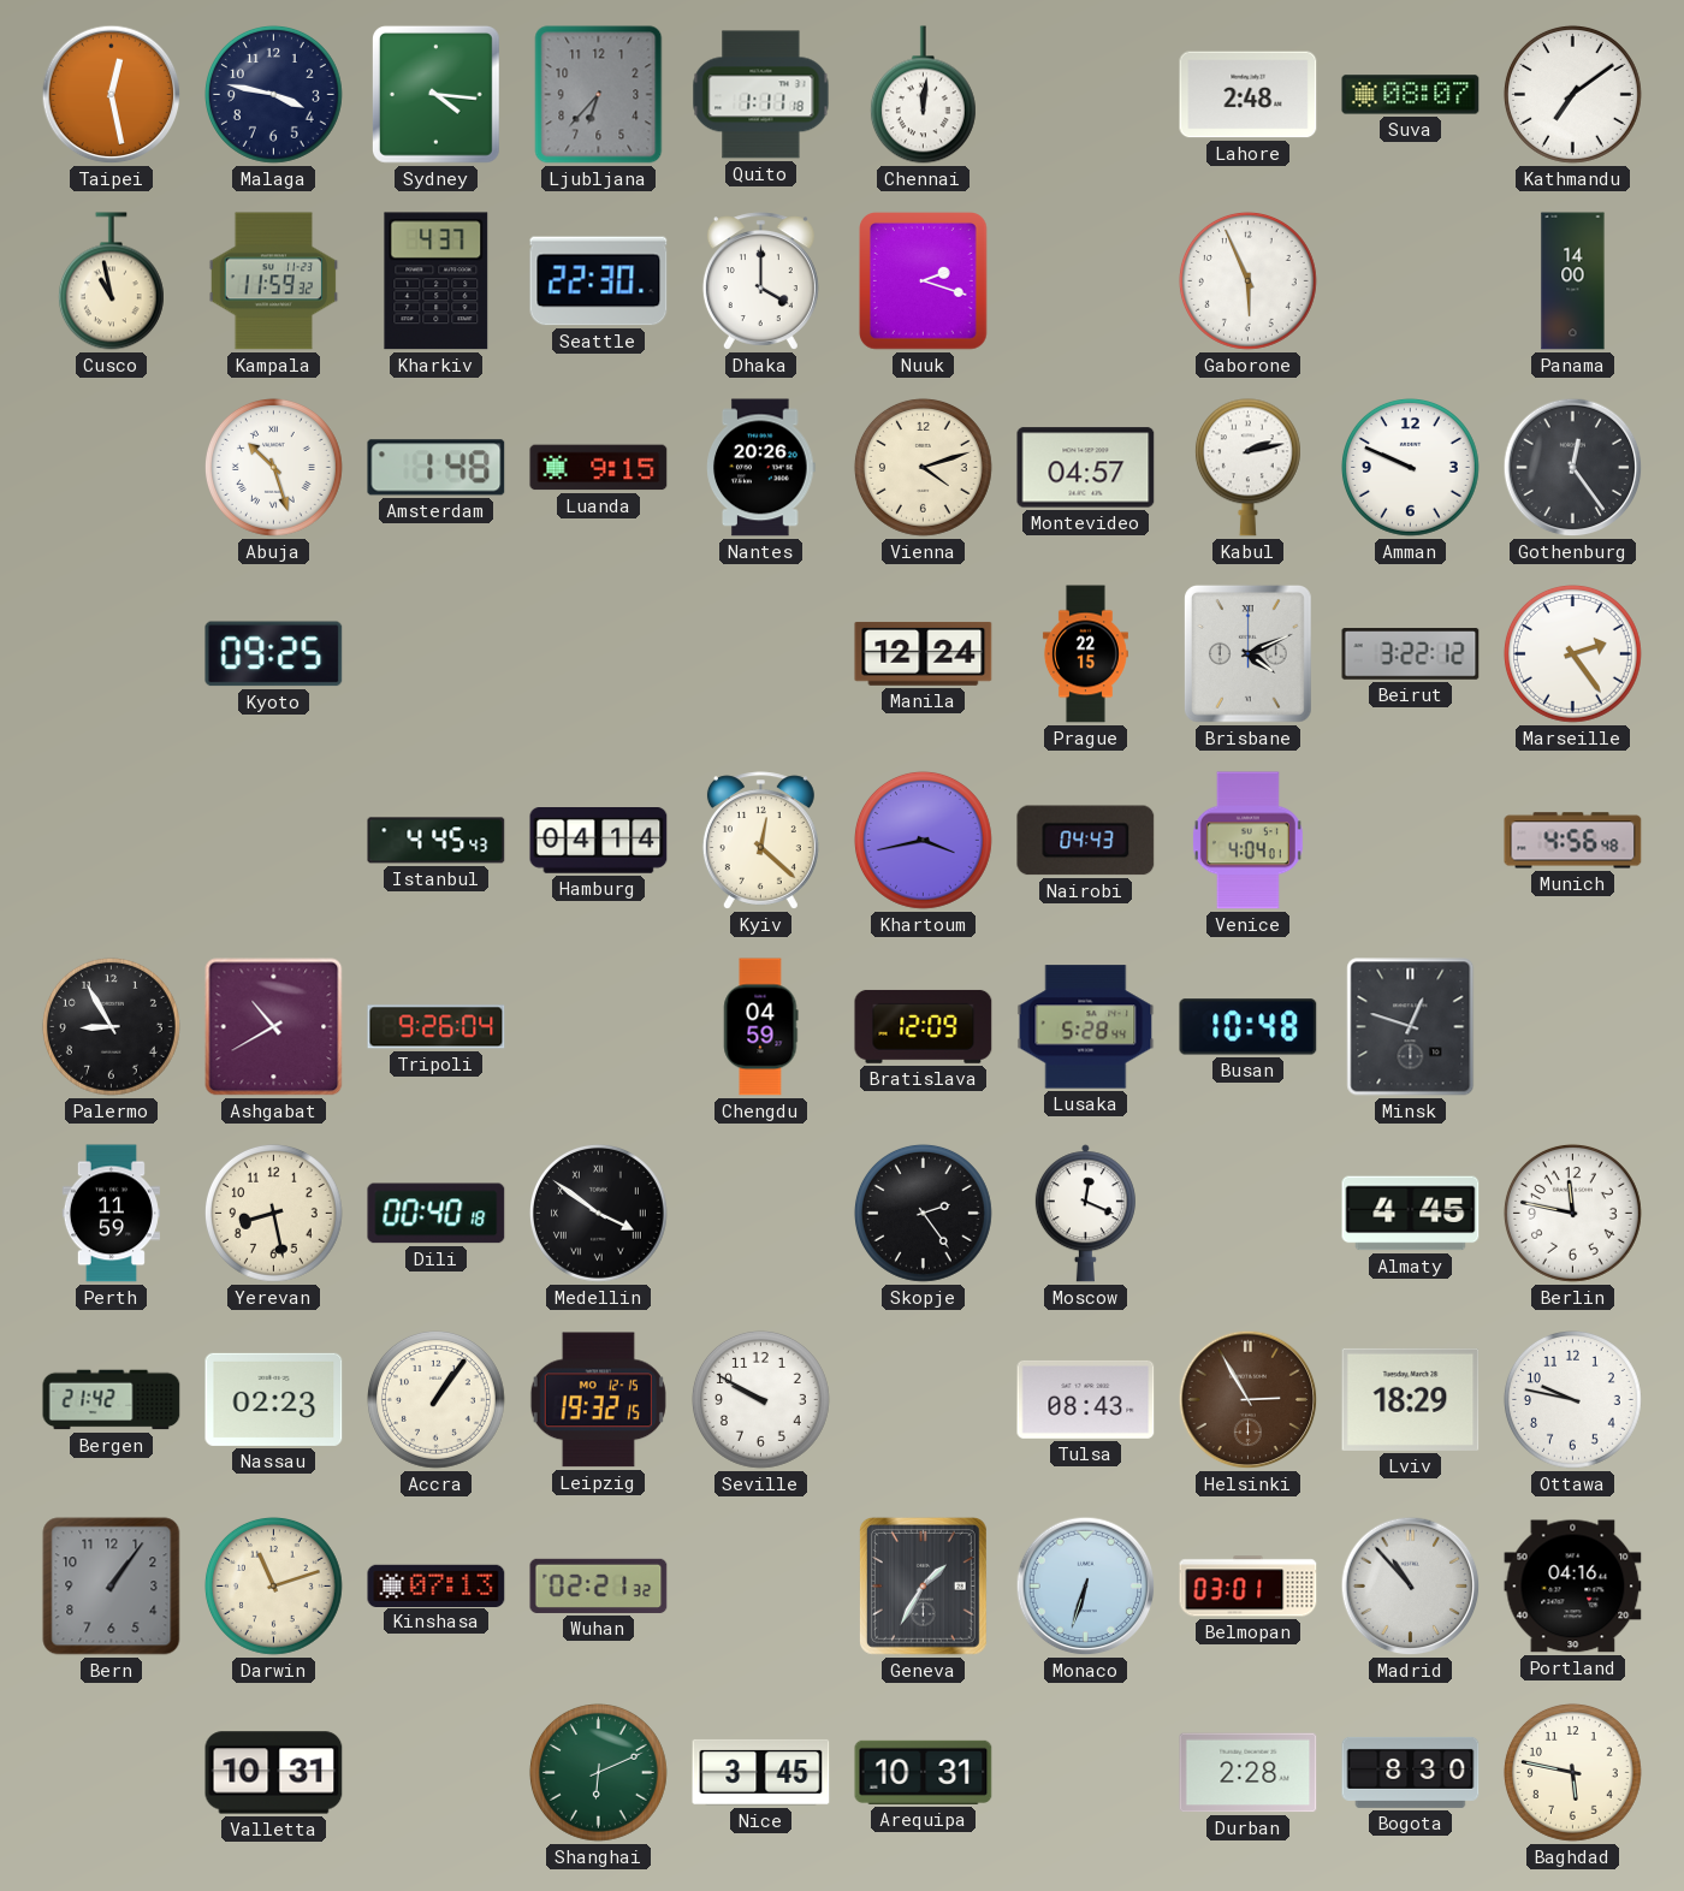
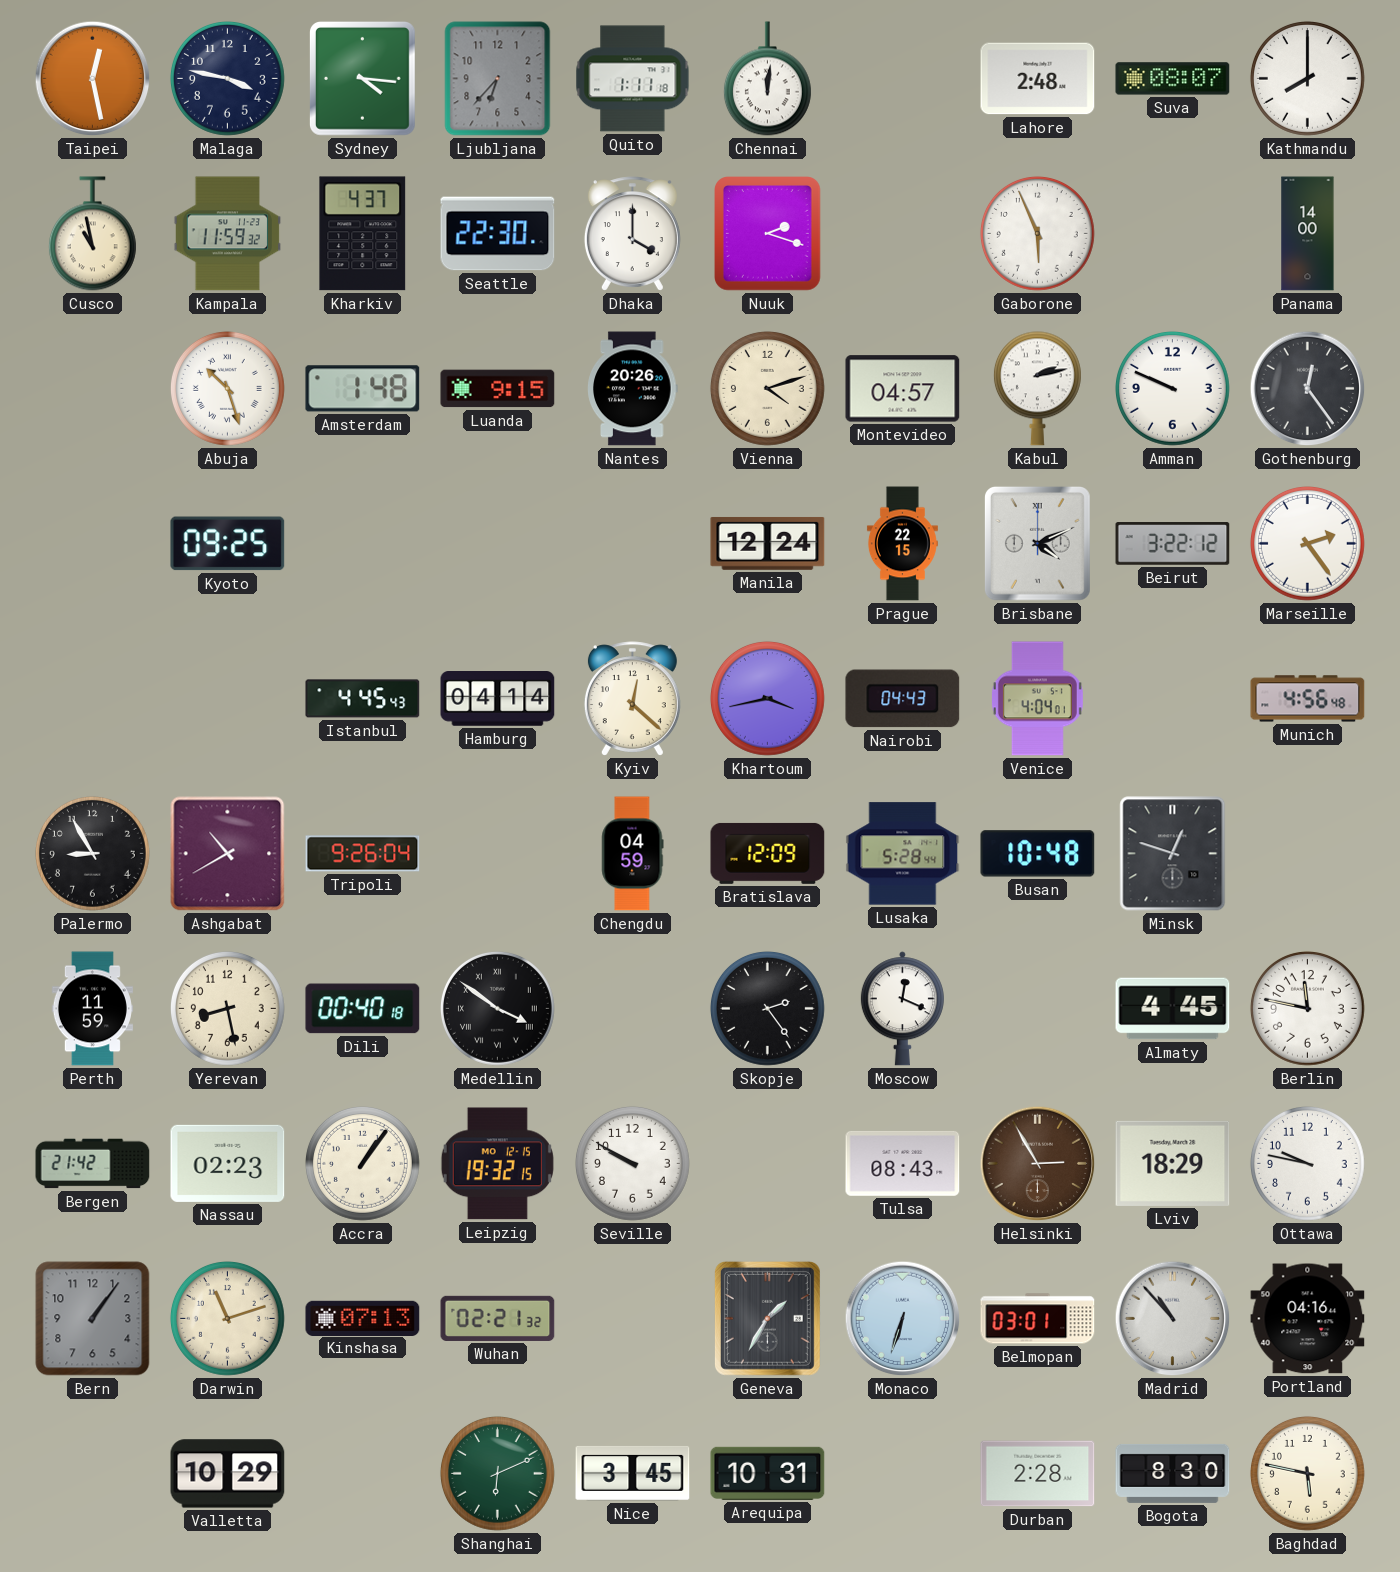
Kathmandu: 7:09 -> 8:00 (1307, 78)
Valletta: 10:31 -> 10:29 (228, 1474)
